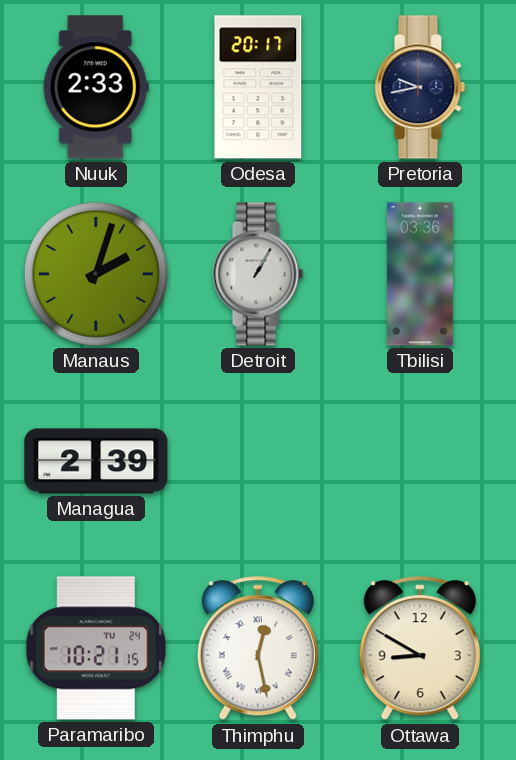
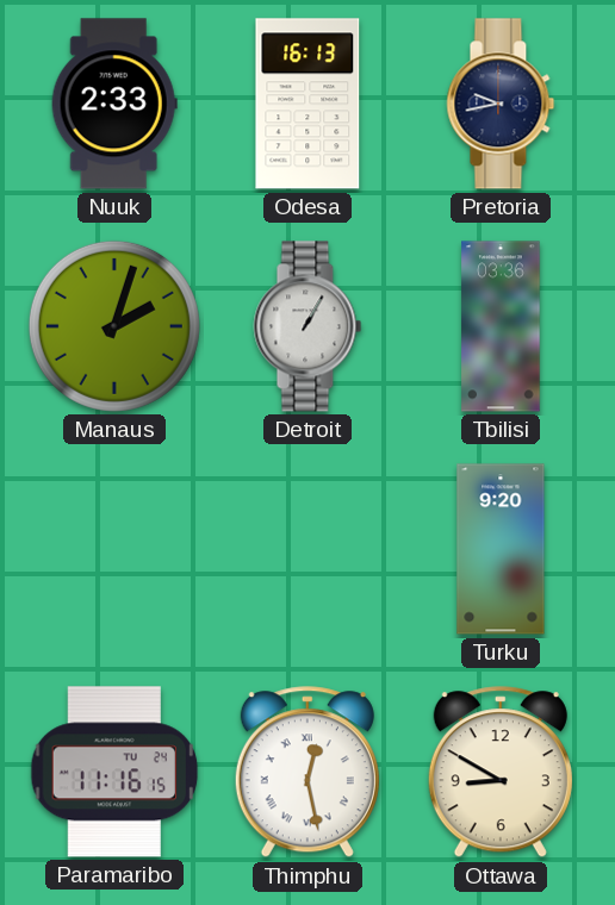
Odesa: 20:17 -> 16:13 (307, 104)
Managua: 2:39 -> none (96, 461)
Turku: none -> 9:20 (501, 549)
Paramaribo: 10:21 -> 11:16 (114, 772)
